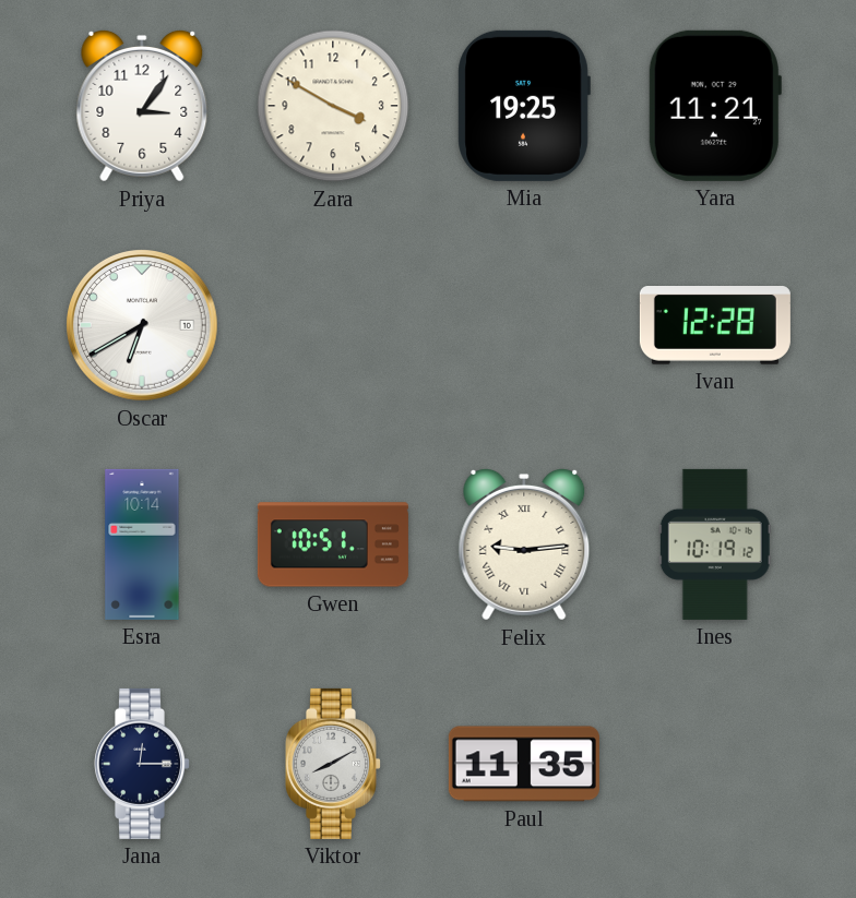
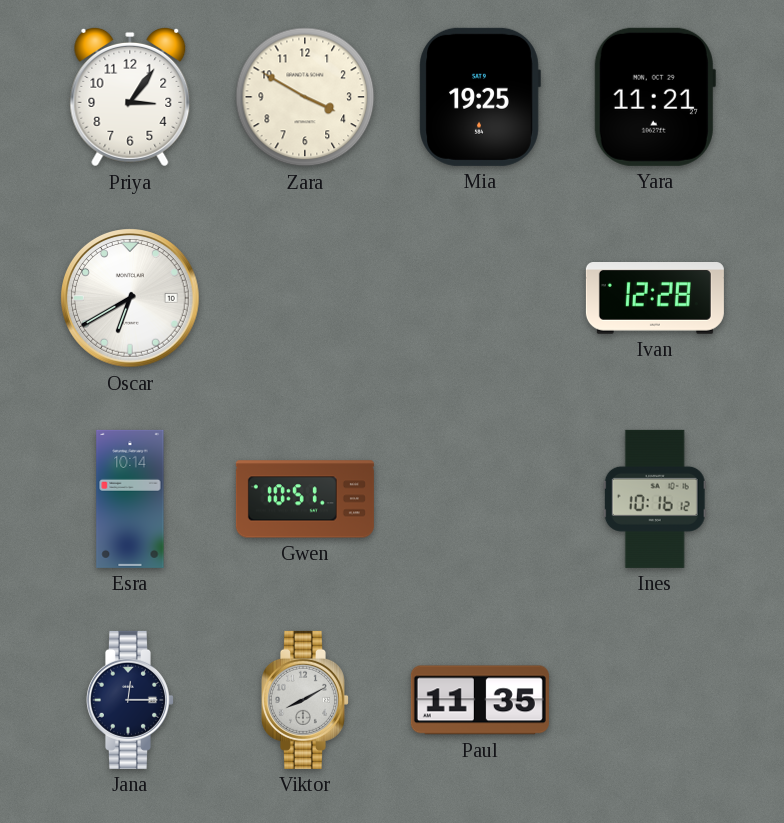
Felix: 9:14 -> none (524, 544)
Ines: 10:19 -> 10:16 (655, 499)
